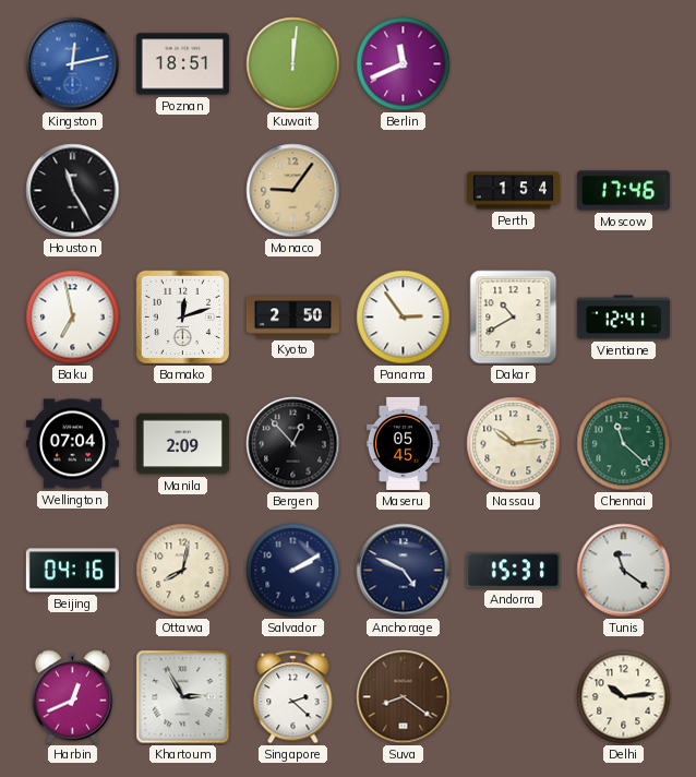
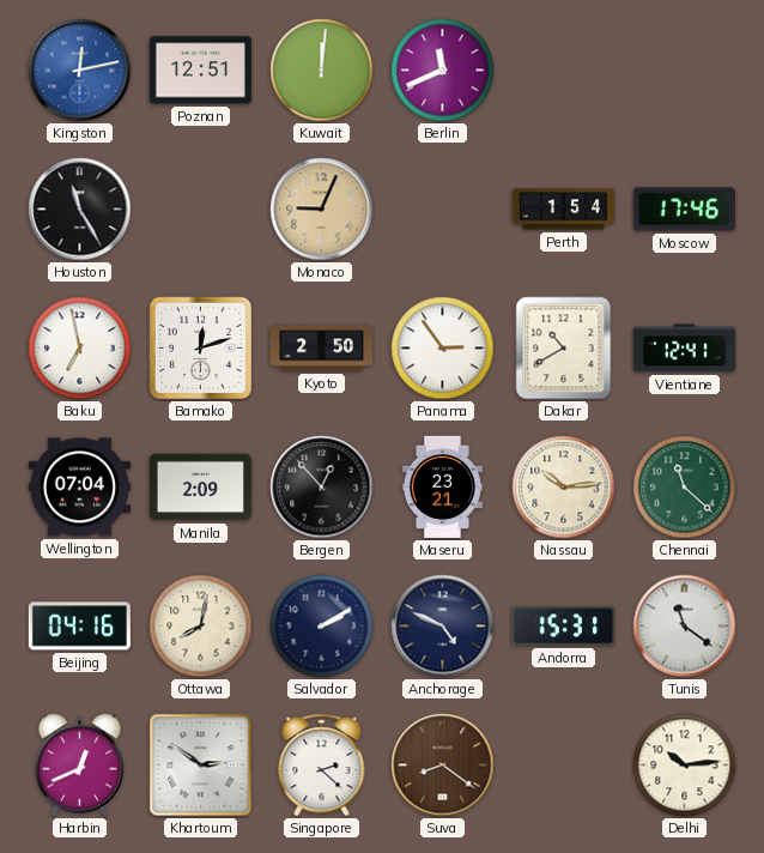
Poznan: 18:51 -> 12:51 (200, 71)
Monaco: 9:06 -> 9:04 (322, 210)
Maseru: 05:45 -> 23:21 (442, 486)
Khartoum: 2:55 -> 2:51 (201, 766)
